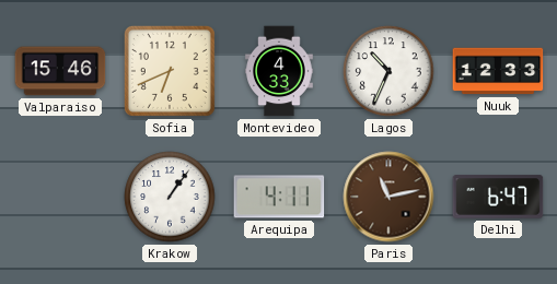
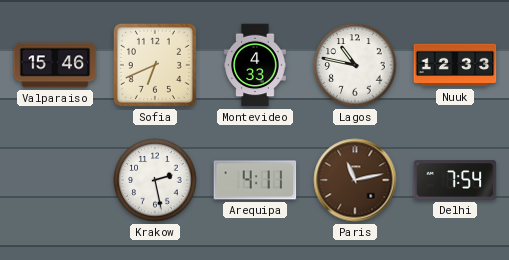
Lagos: 10:34 -> 10:47 (355, 65)
Krakow: 1:06 -> 2:28 (155, 180)
Delhi: 6:47 -> 7:54 (455, 180)
